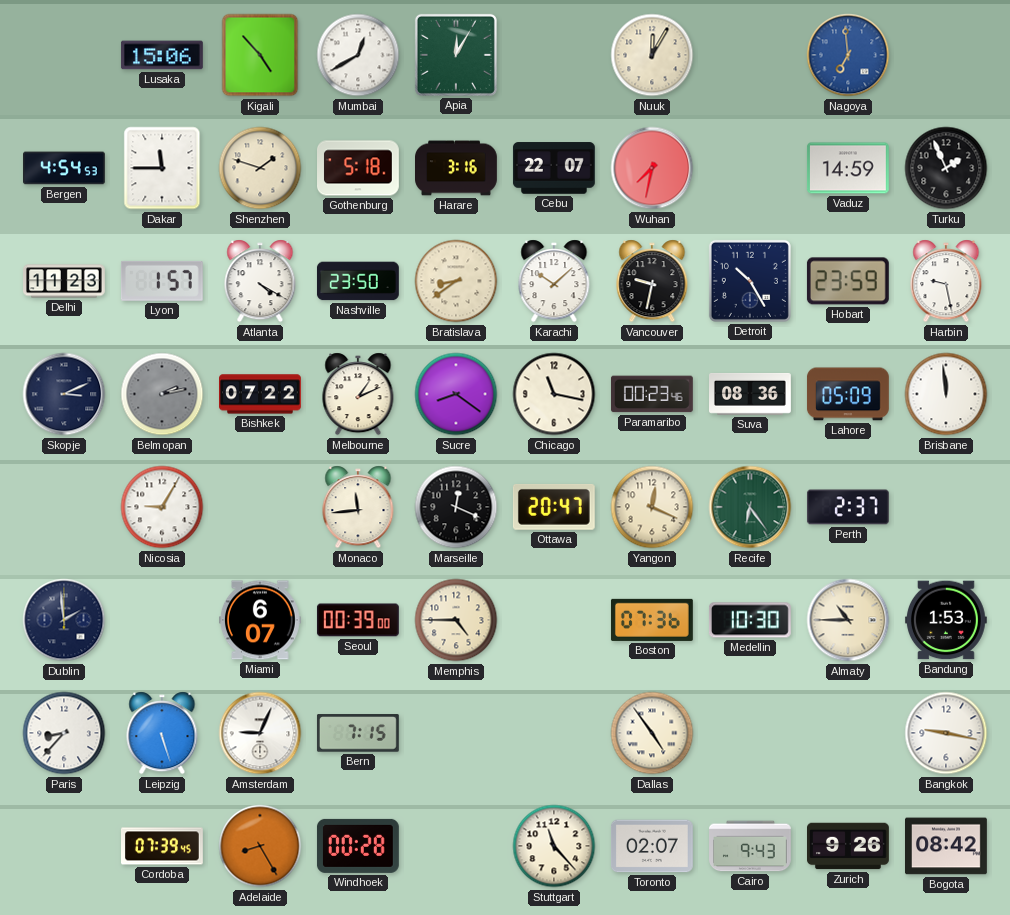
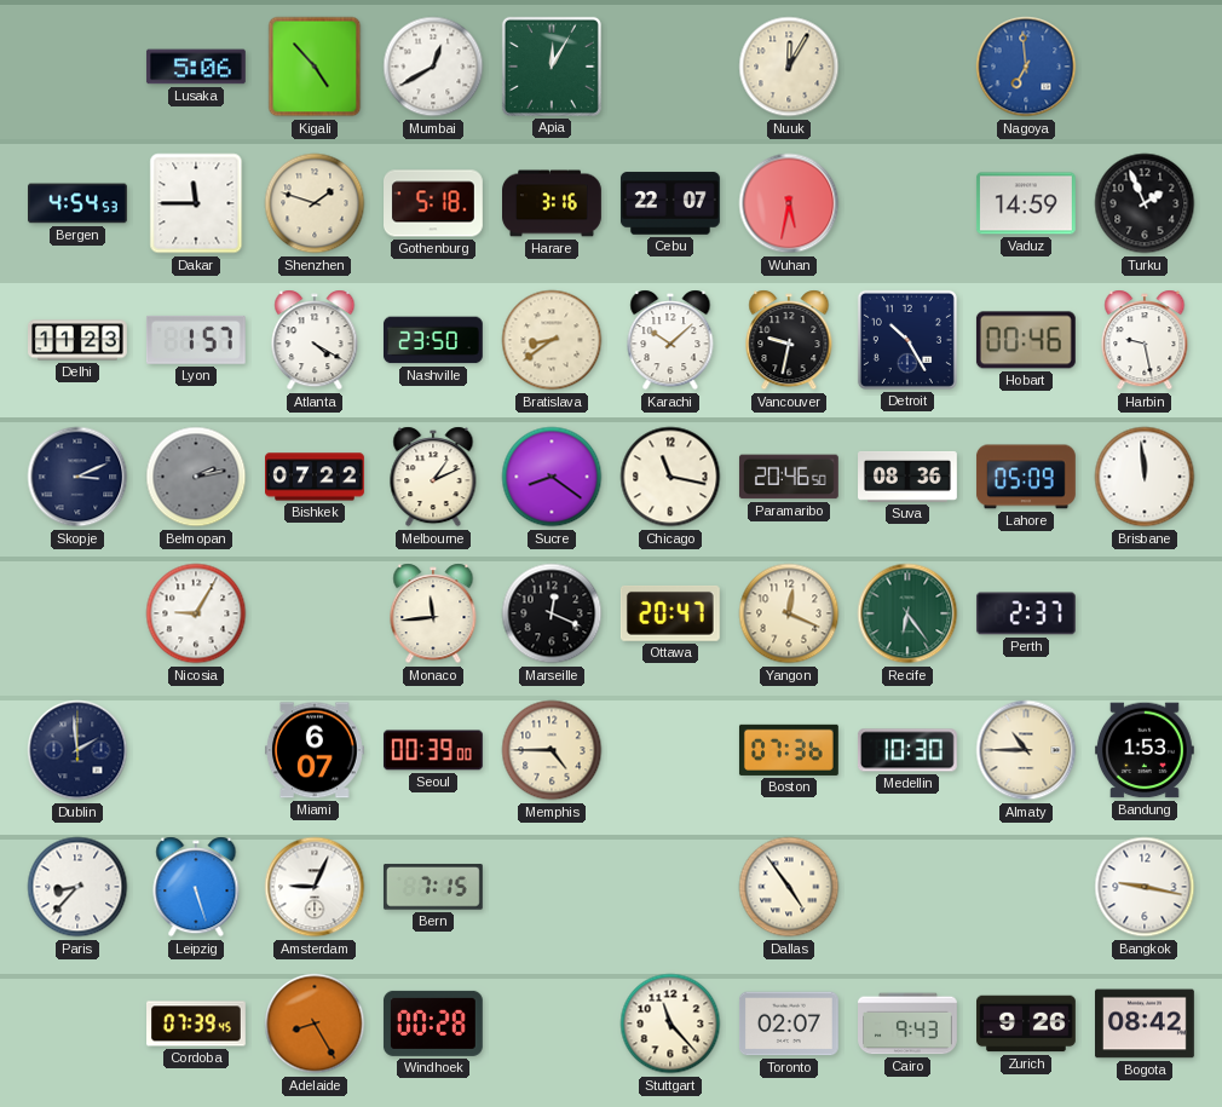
Lusaka: 15:06 -> 5:06 (196, 67)
Wuhan: 7:32 -> 5:32 (789, 203)
Hobart: 23:59 -> 00:46 (1026, 340)
Paramaribo: 00:23 -> 20:46 (789, 477)
